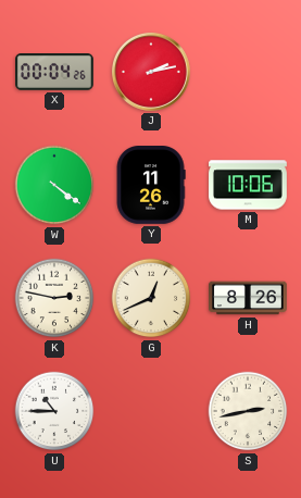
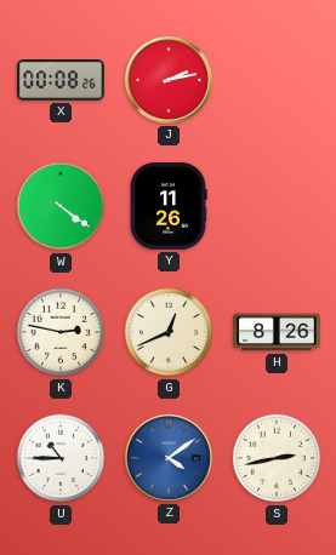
X: 00:04 -> 00:08 (62, 81)
M: 10:06 -> none (249, 185)
Z: none -> 4:09 (169, 458)
